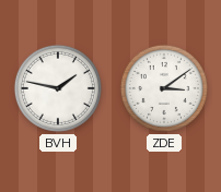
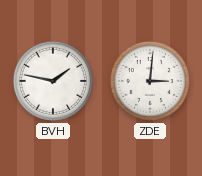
ZDE: 3:09 -> 3:01 (150, 81)
